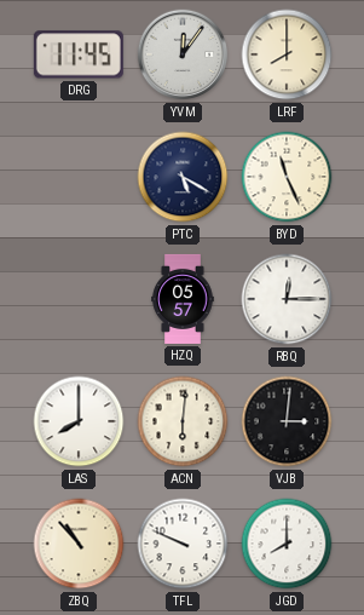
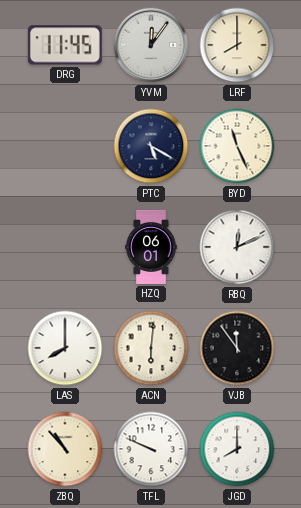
HZQ: 05:57 -> 06:01 (151, 247)
RBQ: 12:15 -> 12:11 (237, 247)
VJB: 3:01 -> 11:54 (237, 348)
